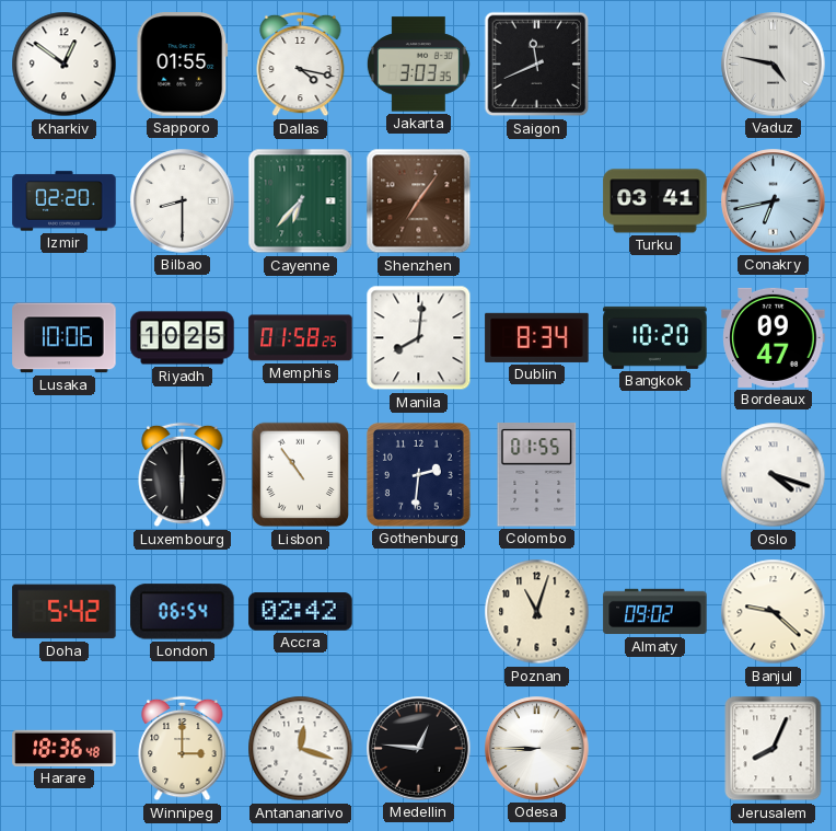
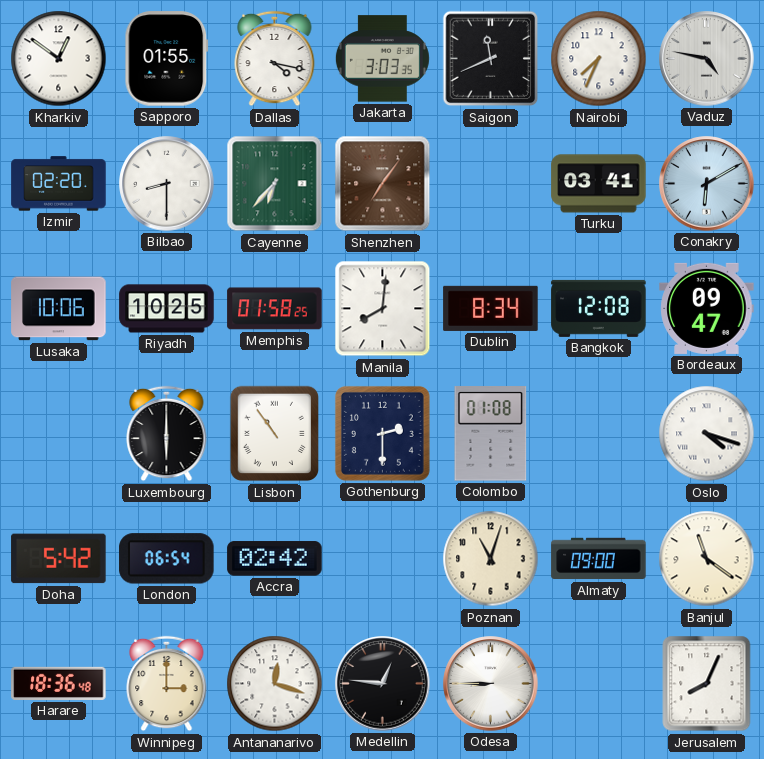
Nairobi: none -> 7:34 (599, 59)
Conakry: 6:43 -> 6:10 (707, 184)
Bangkok: 10:20 -> 12:08 (599, 308)
Gothenburg: 2:31 -> 2:30 (382, 433)
Colombo: 01:55 -> 01:08 (491, 434)
Almaty: 09:02 -> 09:00 (599, 559)
Banjul: 9:22 -> 11:21 (707, 559)
